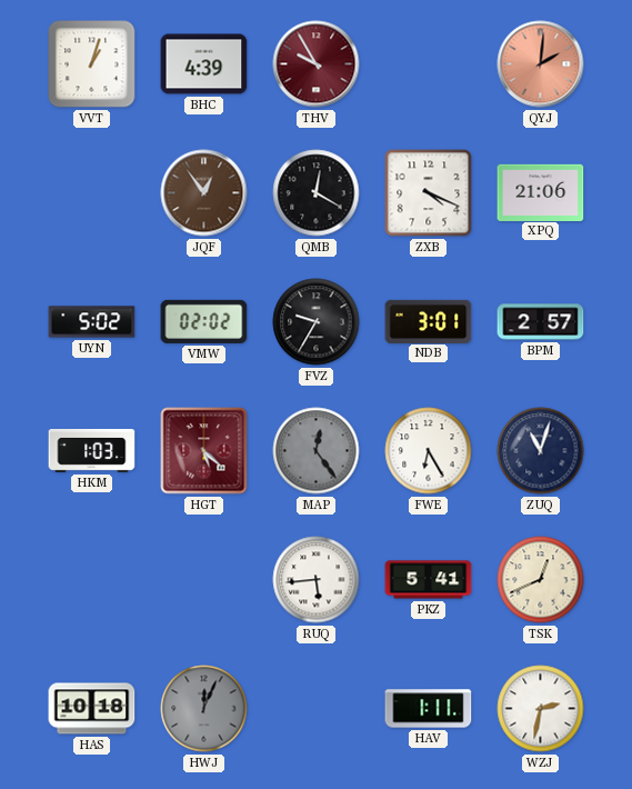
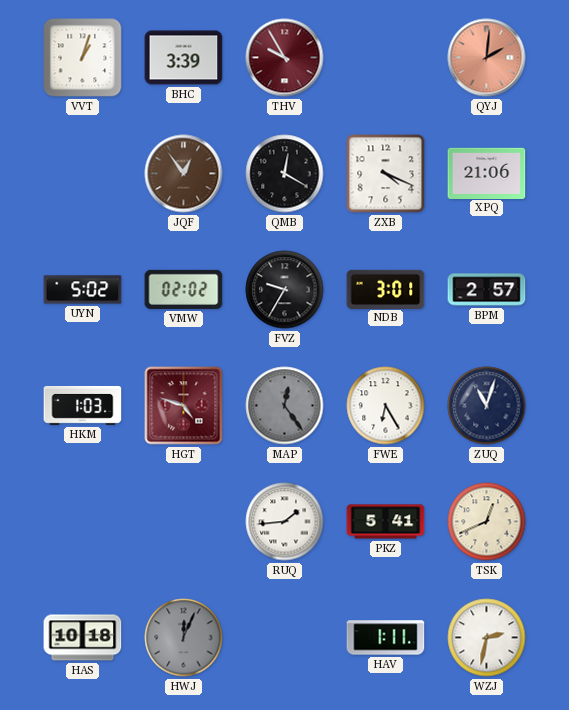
BHC: 4:39 -> 3:39 (184, 58)
HGT: 5:22 -> 4:48 (184, 406)
RUQ: 5:44 -> 1:44 (285, 522)
